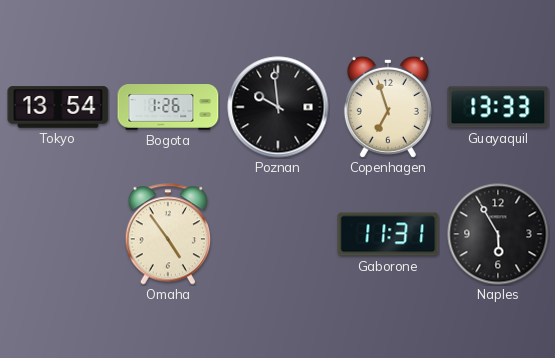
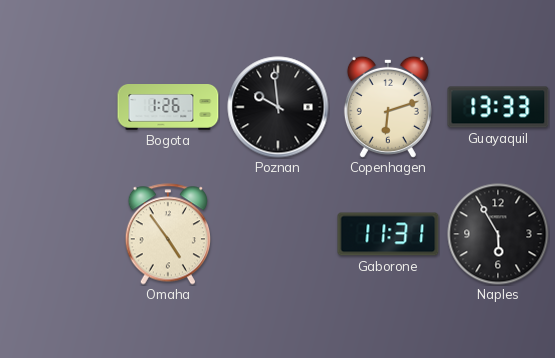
Tokyo: 13:54 -> none (58, 107)
Copenhagen: 6:57 -> 6:12 (388, 107)
